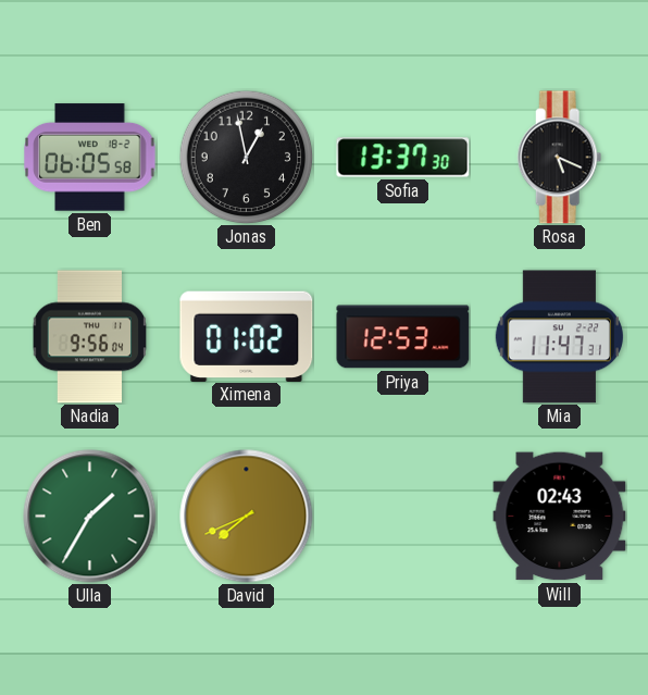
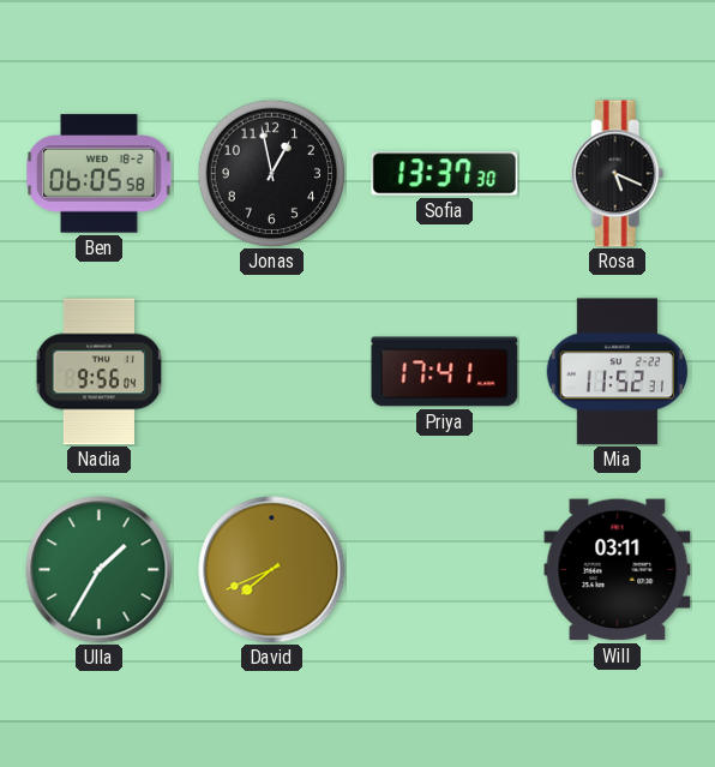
Ximena: 01:02 -> none (247, 336)
Priya: 12:53 -> 17:41 (445, 372)
Mia: 11:47 -> 11:52 (617, 372)
Will: 02:43 -> 03:11 (618, 570)
